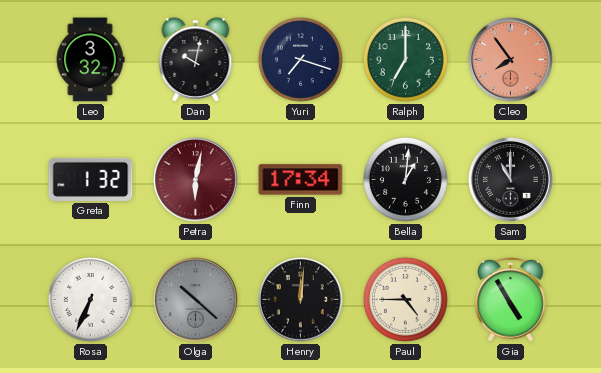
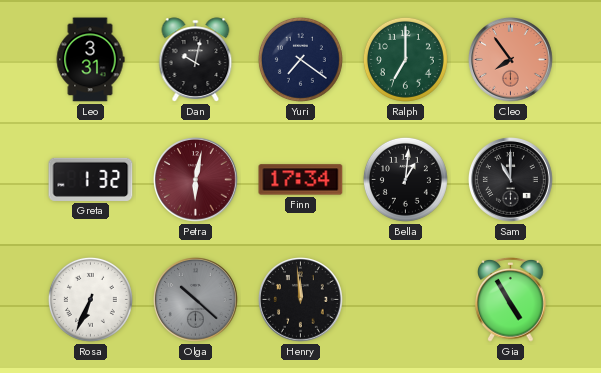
Leo: 3:32 -> 3:31 (90, 60)
Yuri: 7:18 -> 7:21 (300, 59)
Henry: 12:01 -> 11:59 (301, 300)
Paul: 4:45 -> none (405, 299)
